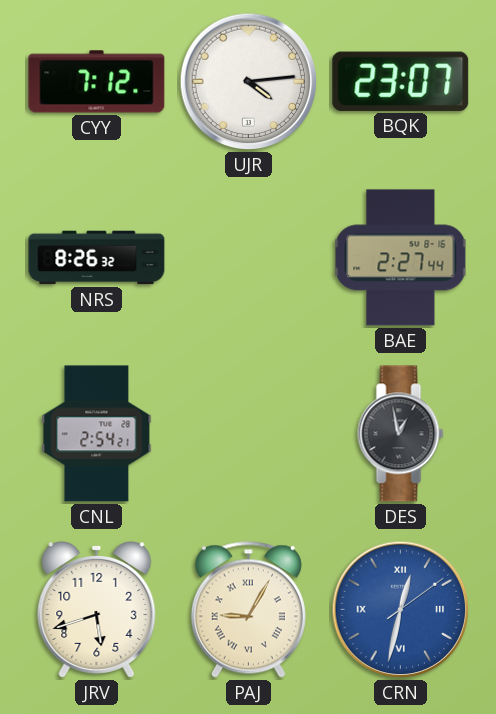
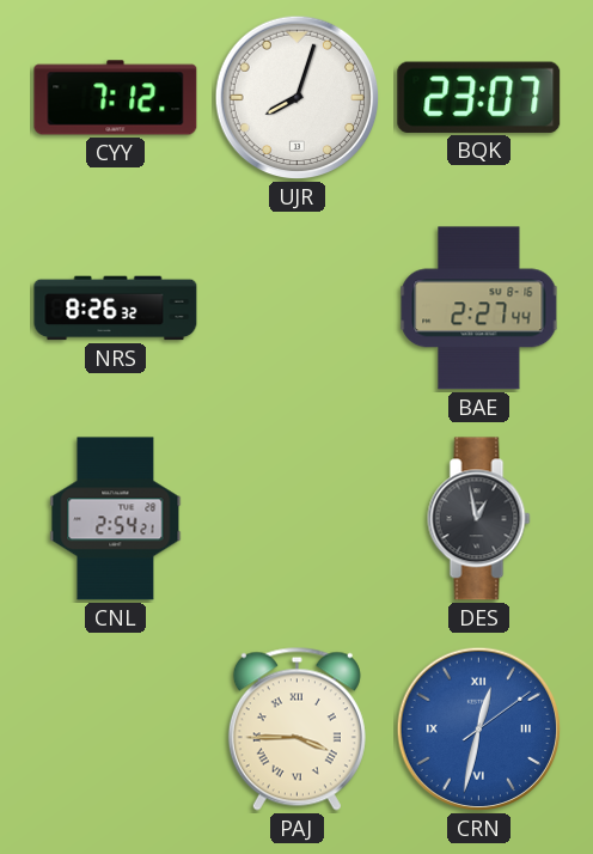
UJR: 4:14 -> 8:03 (298, 98)
JRV: 5:42 -> none (97, 609)
PAJ: 9:05 -> 3:45 (296, 728)
